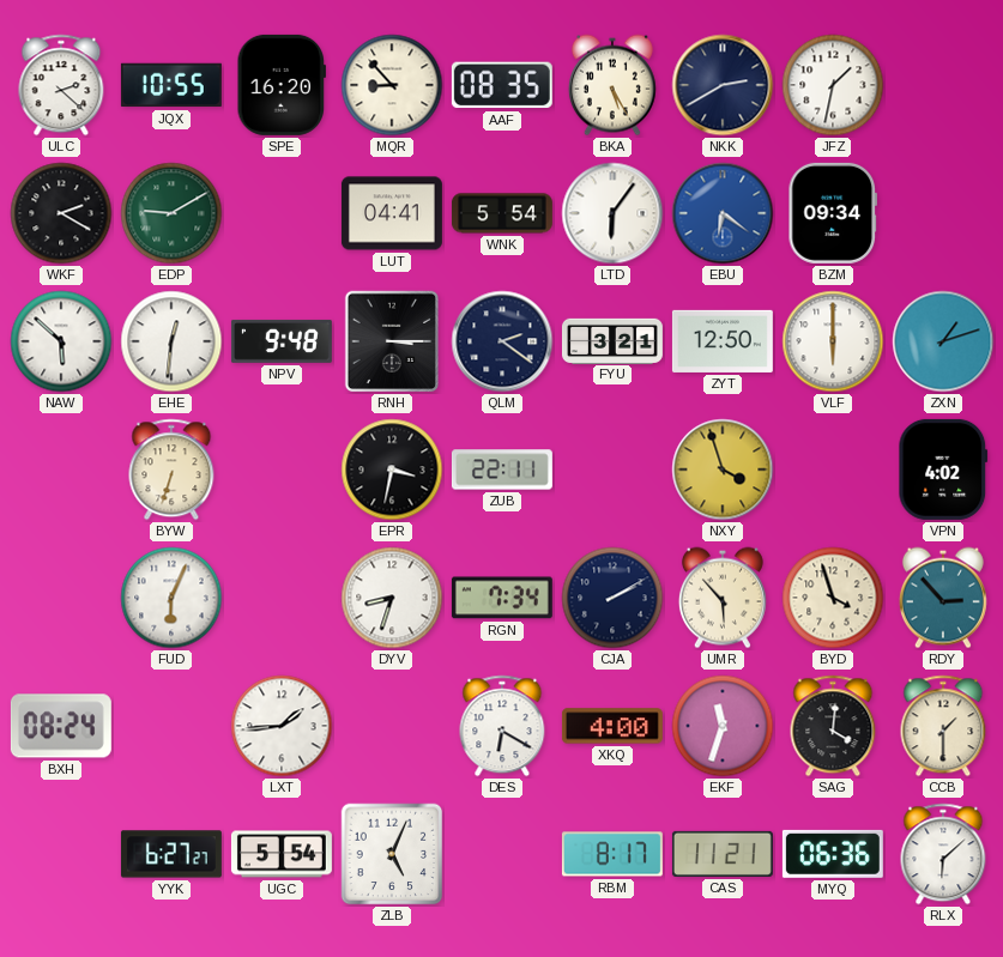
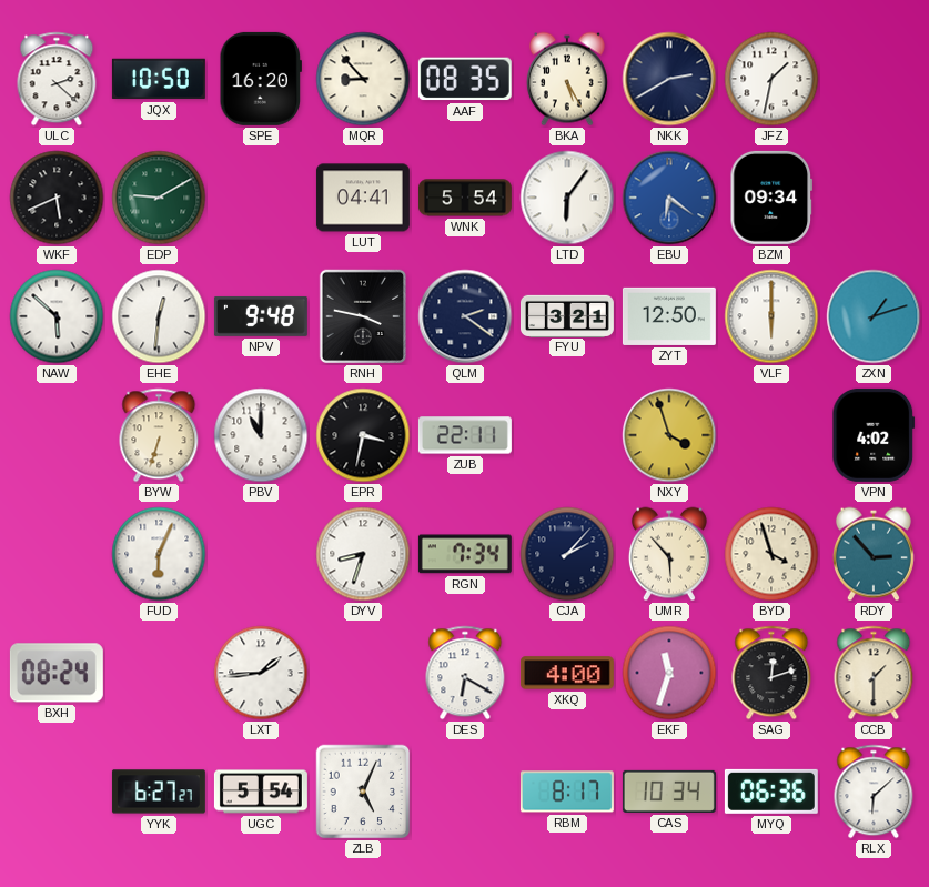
JQX: 10:55 -> 10:50 (159, 79)
WKF: 2:20 -> 5:41 (57, 198)
RNH: 3:15 -> 3:47 (363, 316)
PBV: none -> 11:00 (261, 435)
CJA: 2:10 -> 2:07 (567, 554)
SAG: 4:01 -> 12:12 (771, 673)
CAS: 11:21 -> 10:34 (669, 792)
